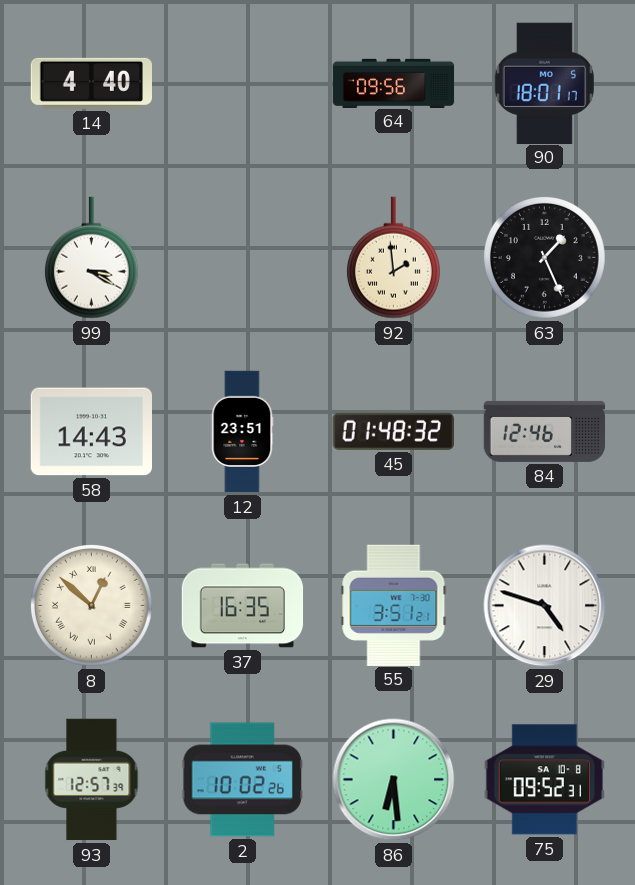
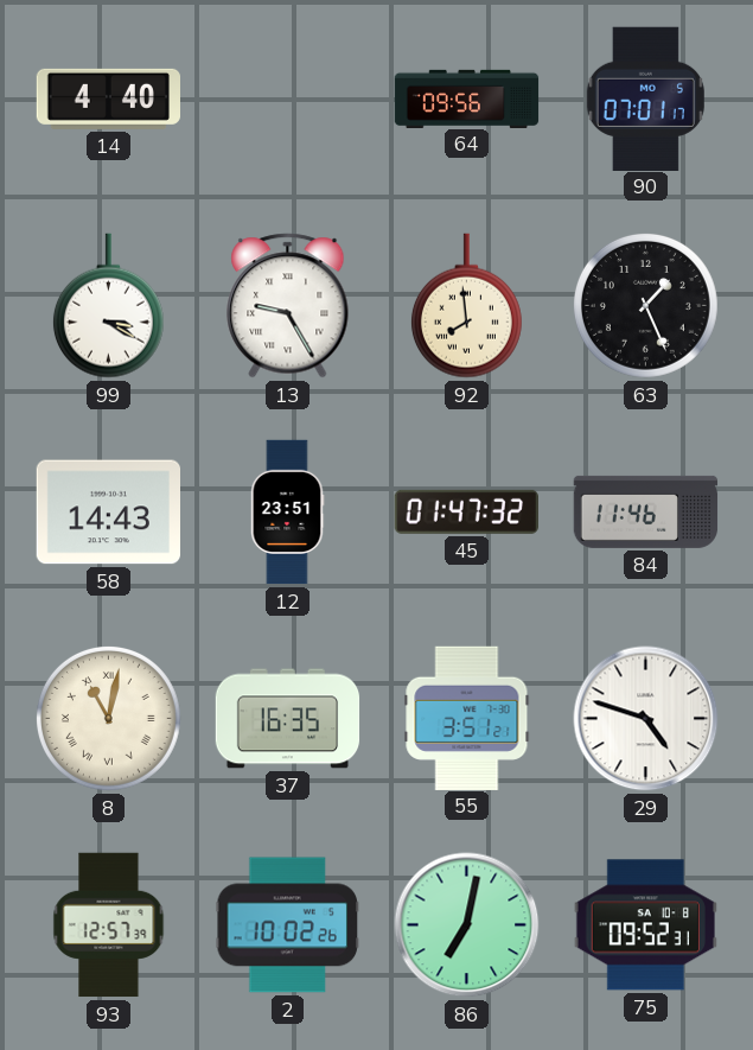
90: 18:01 -> 07:01 (645, 98)
13: none -> 9:25 (288, 306)
92: 1:59 -> 7:59 (466, 306)
45: 01:48 -> 01:47 (466, 511)
84: 12:46 -> 11:46 (646, 511)
8: 12:52 -> 11:02 (108, 718)
86: 6:29 -> 7:02 (467, 925)
